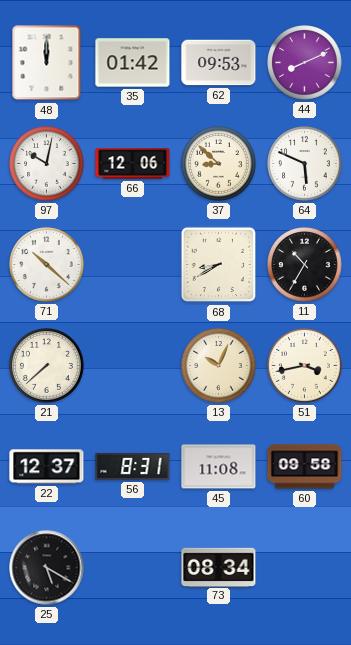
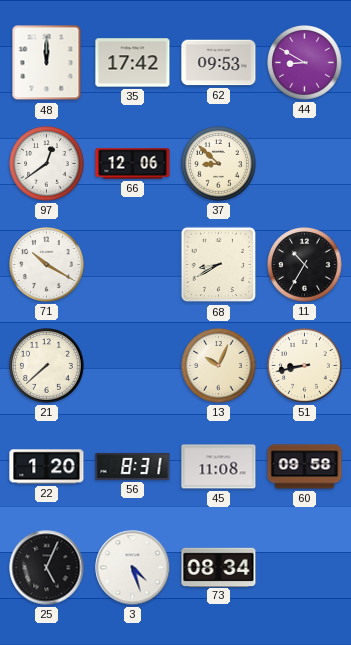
35: 01:42 -> 17:42 (133, 63)
44: 8:11 -> 8:50 (305, 63)
97: 10:02 -> 12:39 (47, 164)
64: 5:49 -> none (305, 164)
71: 10:22 -> 10:20 (47, 265)
51: 3:43 -> 8:43 (305, 366)
22: 12:37 -> 1:20 (47, 467)
25: 5:20 -> 5:04 (47, 568)
3: none -> 4:27 (133, 568)
